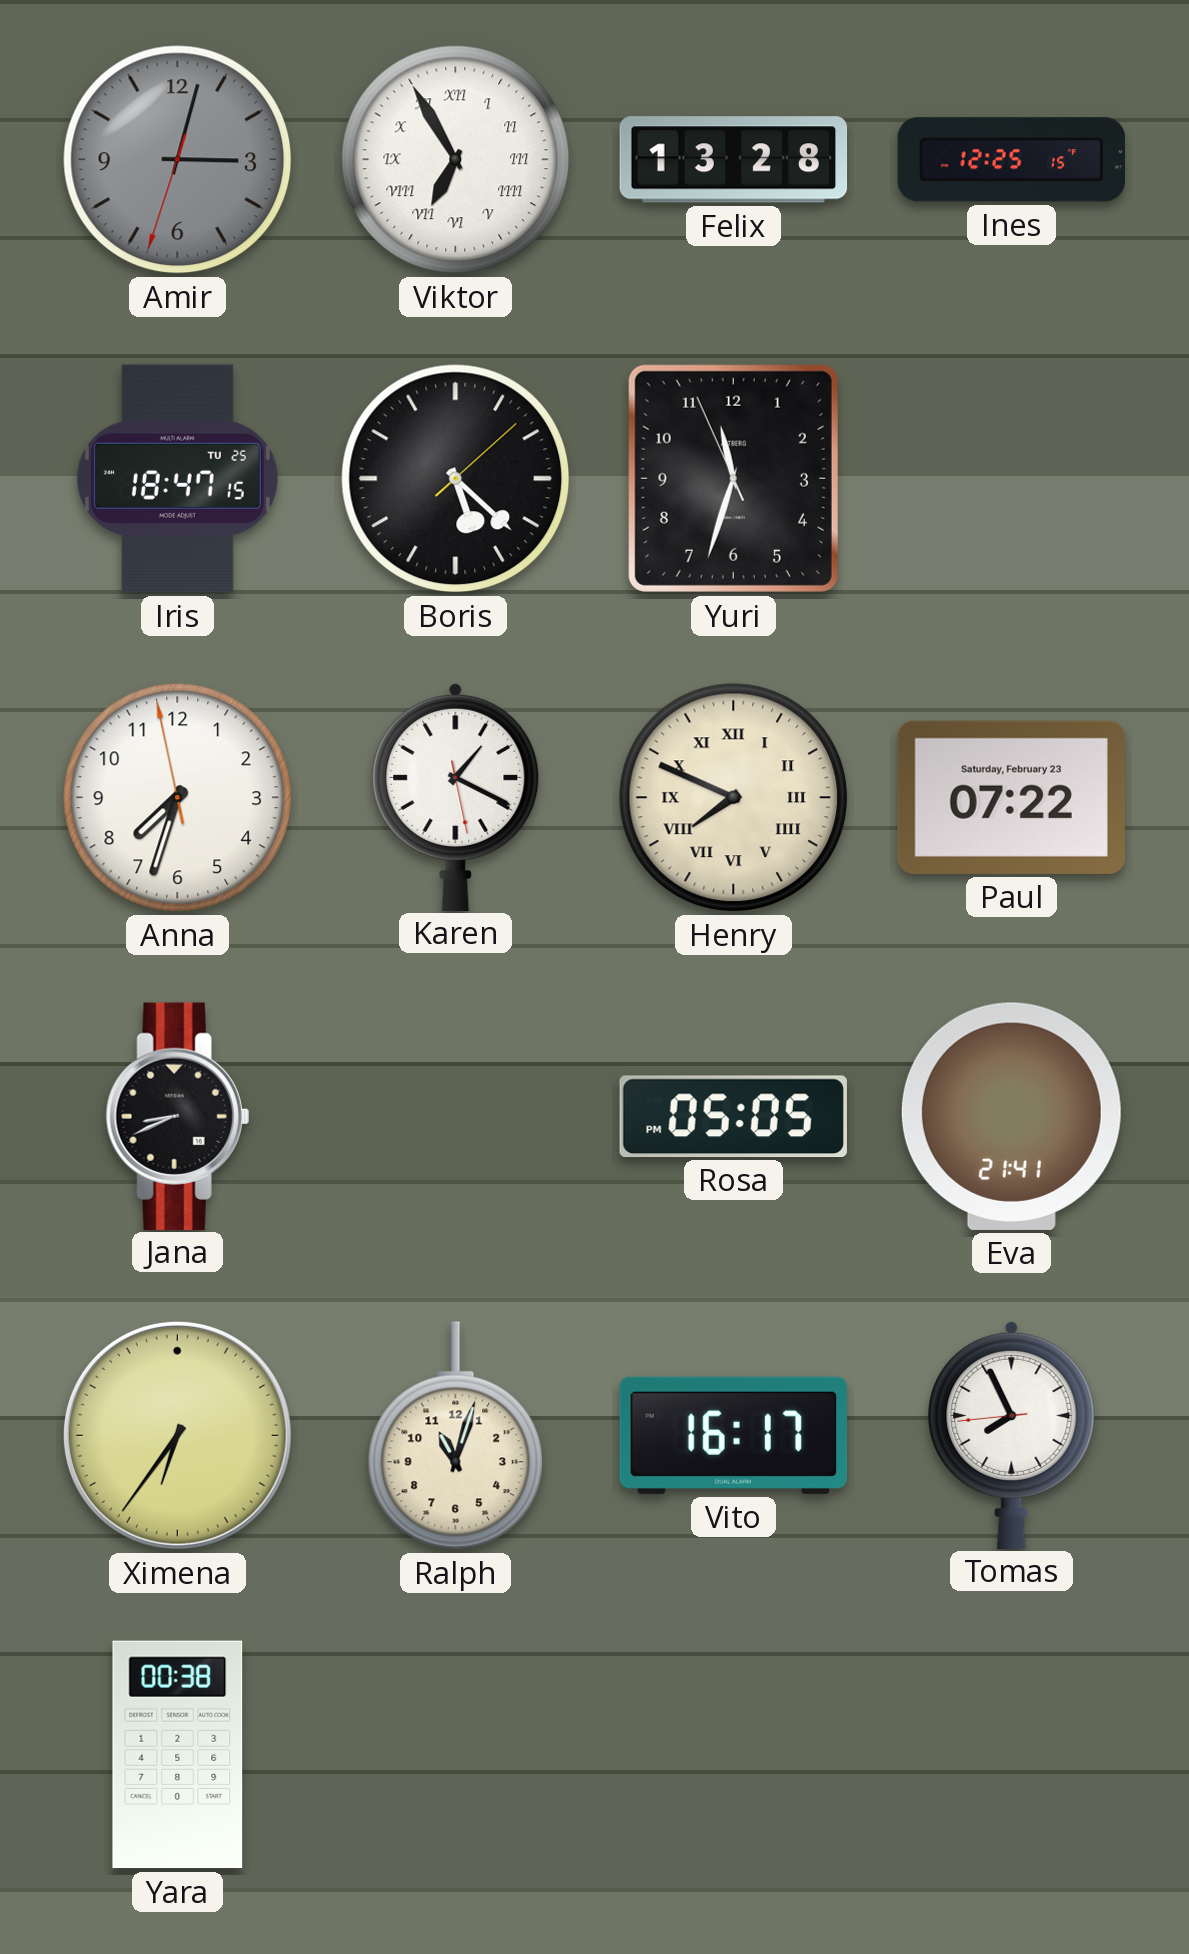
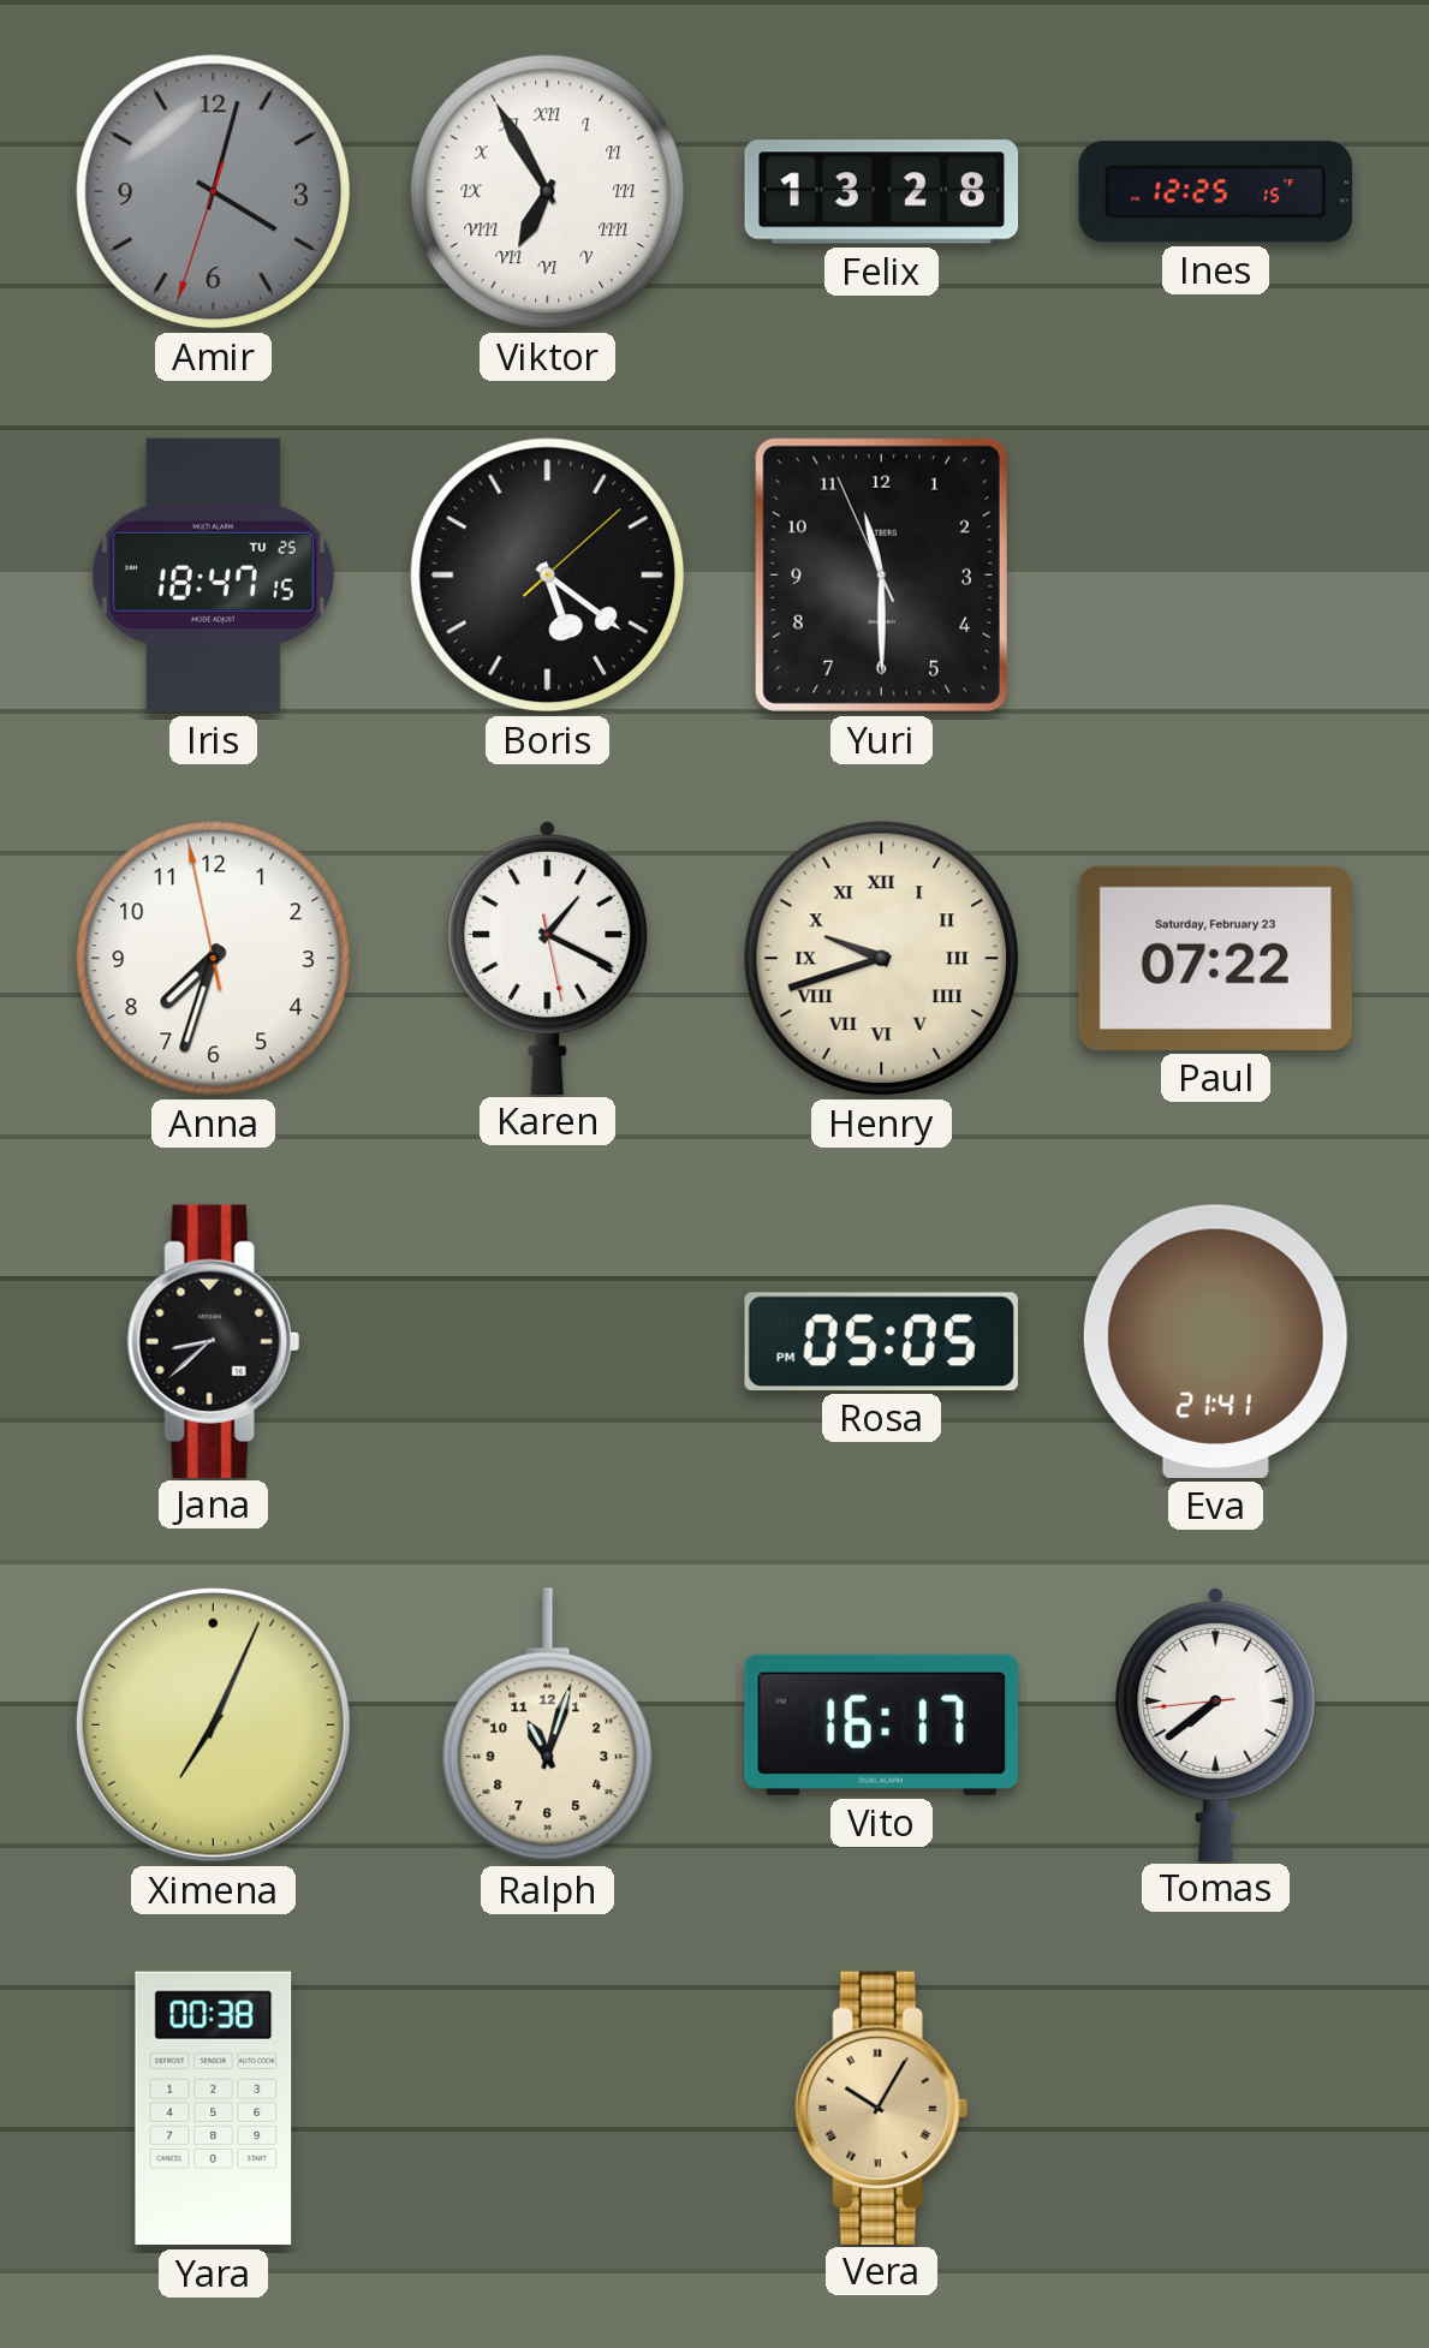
Amir: 3:02 -> 4:02 (214, 192)
Boris: 5:22 -> 5:21 (548, 576)
Yuri: 11:32 -> 11:29 (881, 574)
Henry: 7:49 -> 9:42 (882, 959)
Jana: 8:41 -> 8:38 (213, 1341)
Ximena: 6:36 -> 7:04 (213, 1724)
Tomas: 7:55 -> 7:38 (1216, 1723)
Vera: none -> 10:05 (881, 2108)
